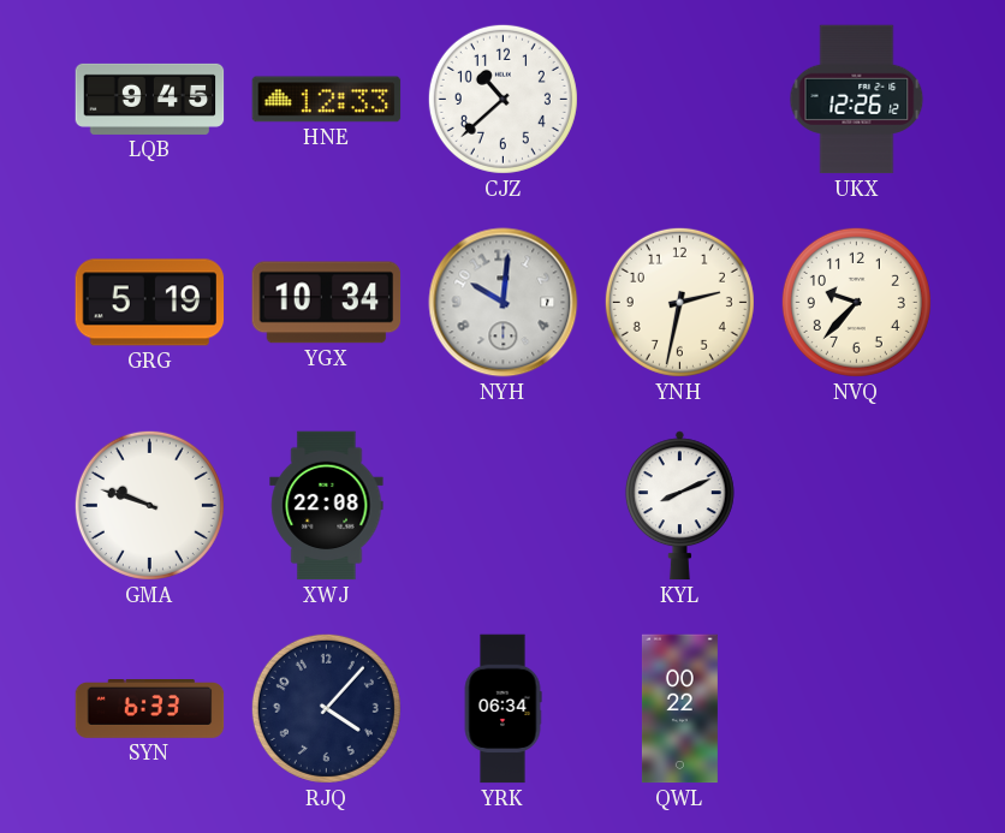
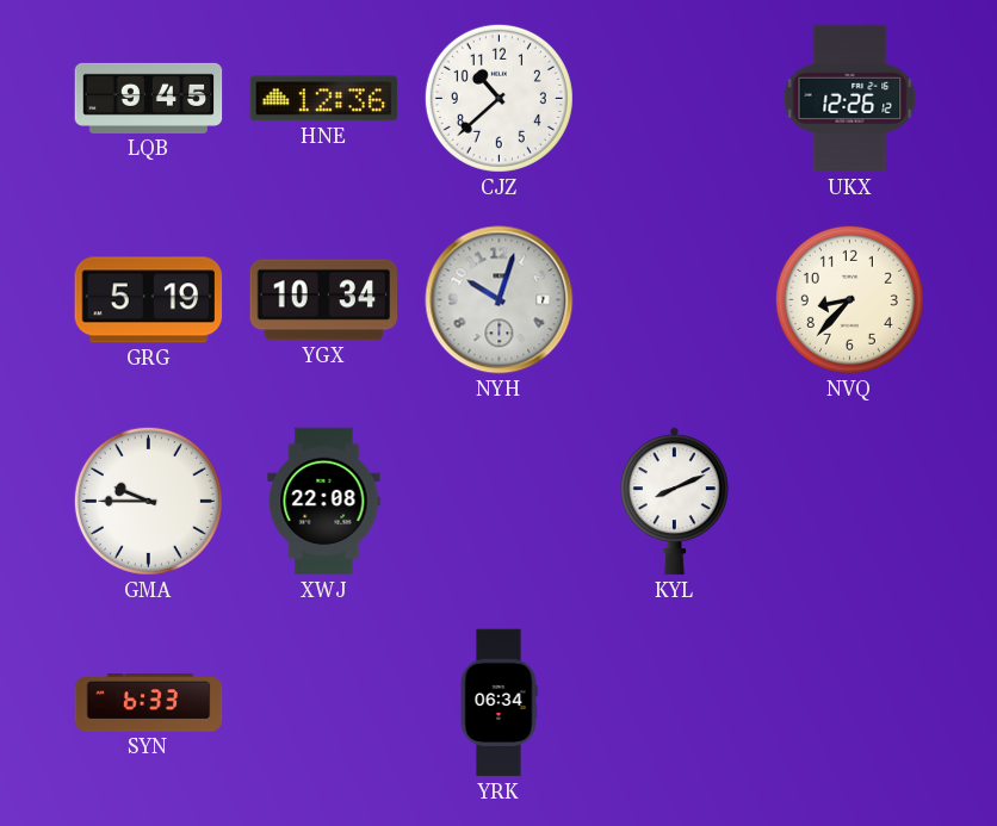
HNE: 12:33 -> 12:36 (324, 99)
NYH: 10:01 -> 10:03 (500, 300)
YNH: 2:32 -> none (679, 302)
NVQ: 9:37 -> 8:37 (849, 299)
GMA: 9:48 -> 9:45 (148, 501)
RJQ: 4:07 -> none (326, 708)
QWL: 00:22 -> none (679, 709)
